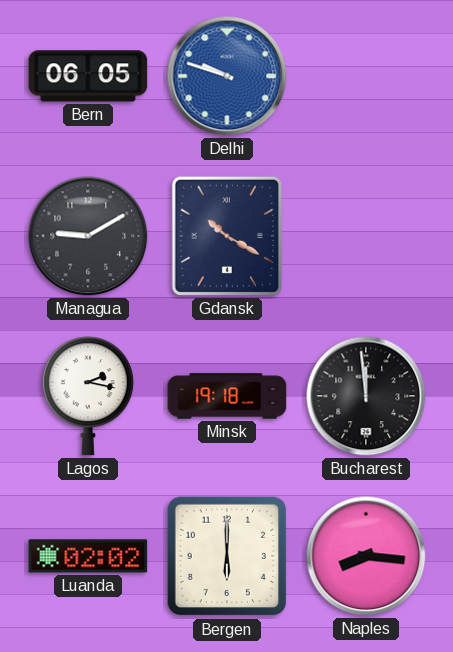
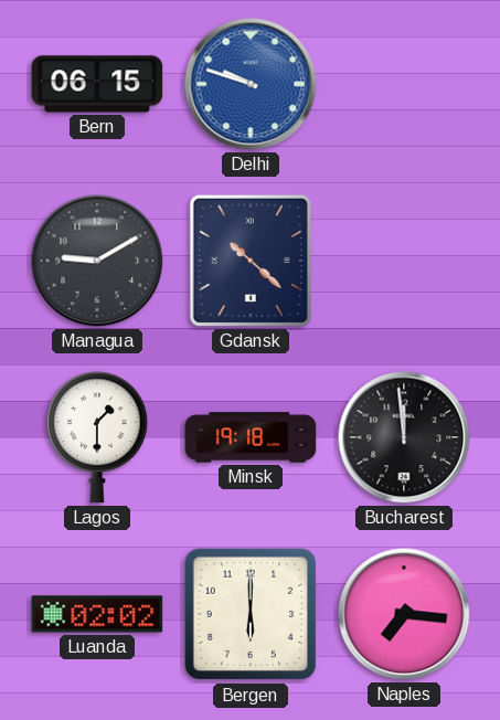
Bern: 06:05 -> 06:15 (97, 84)
Gdansk: 10:20 -> 10:22 (251, 261)
Lagos: 2:17 -> 1:30 (97, 437)
Naples: 8:16 -> 7:16 (404, 614)
